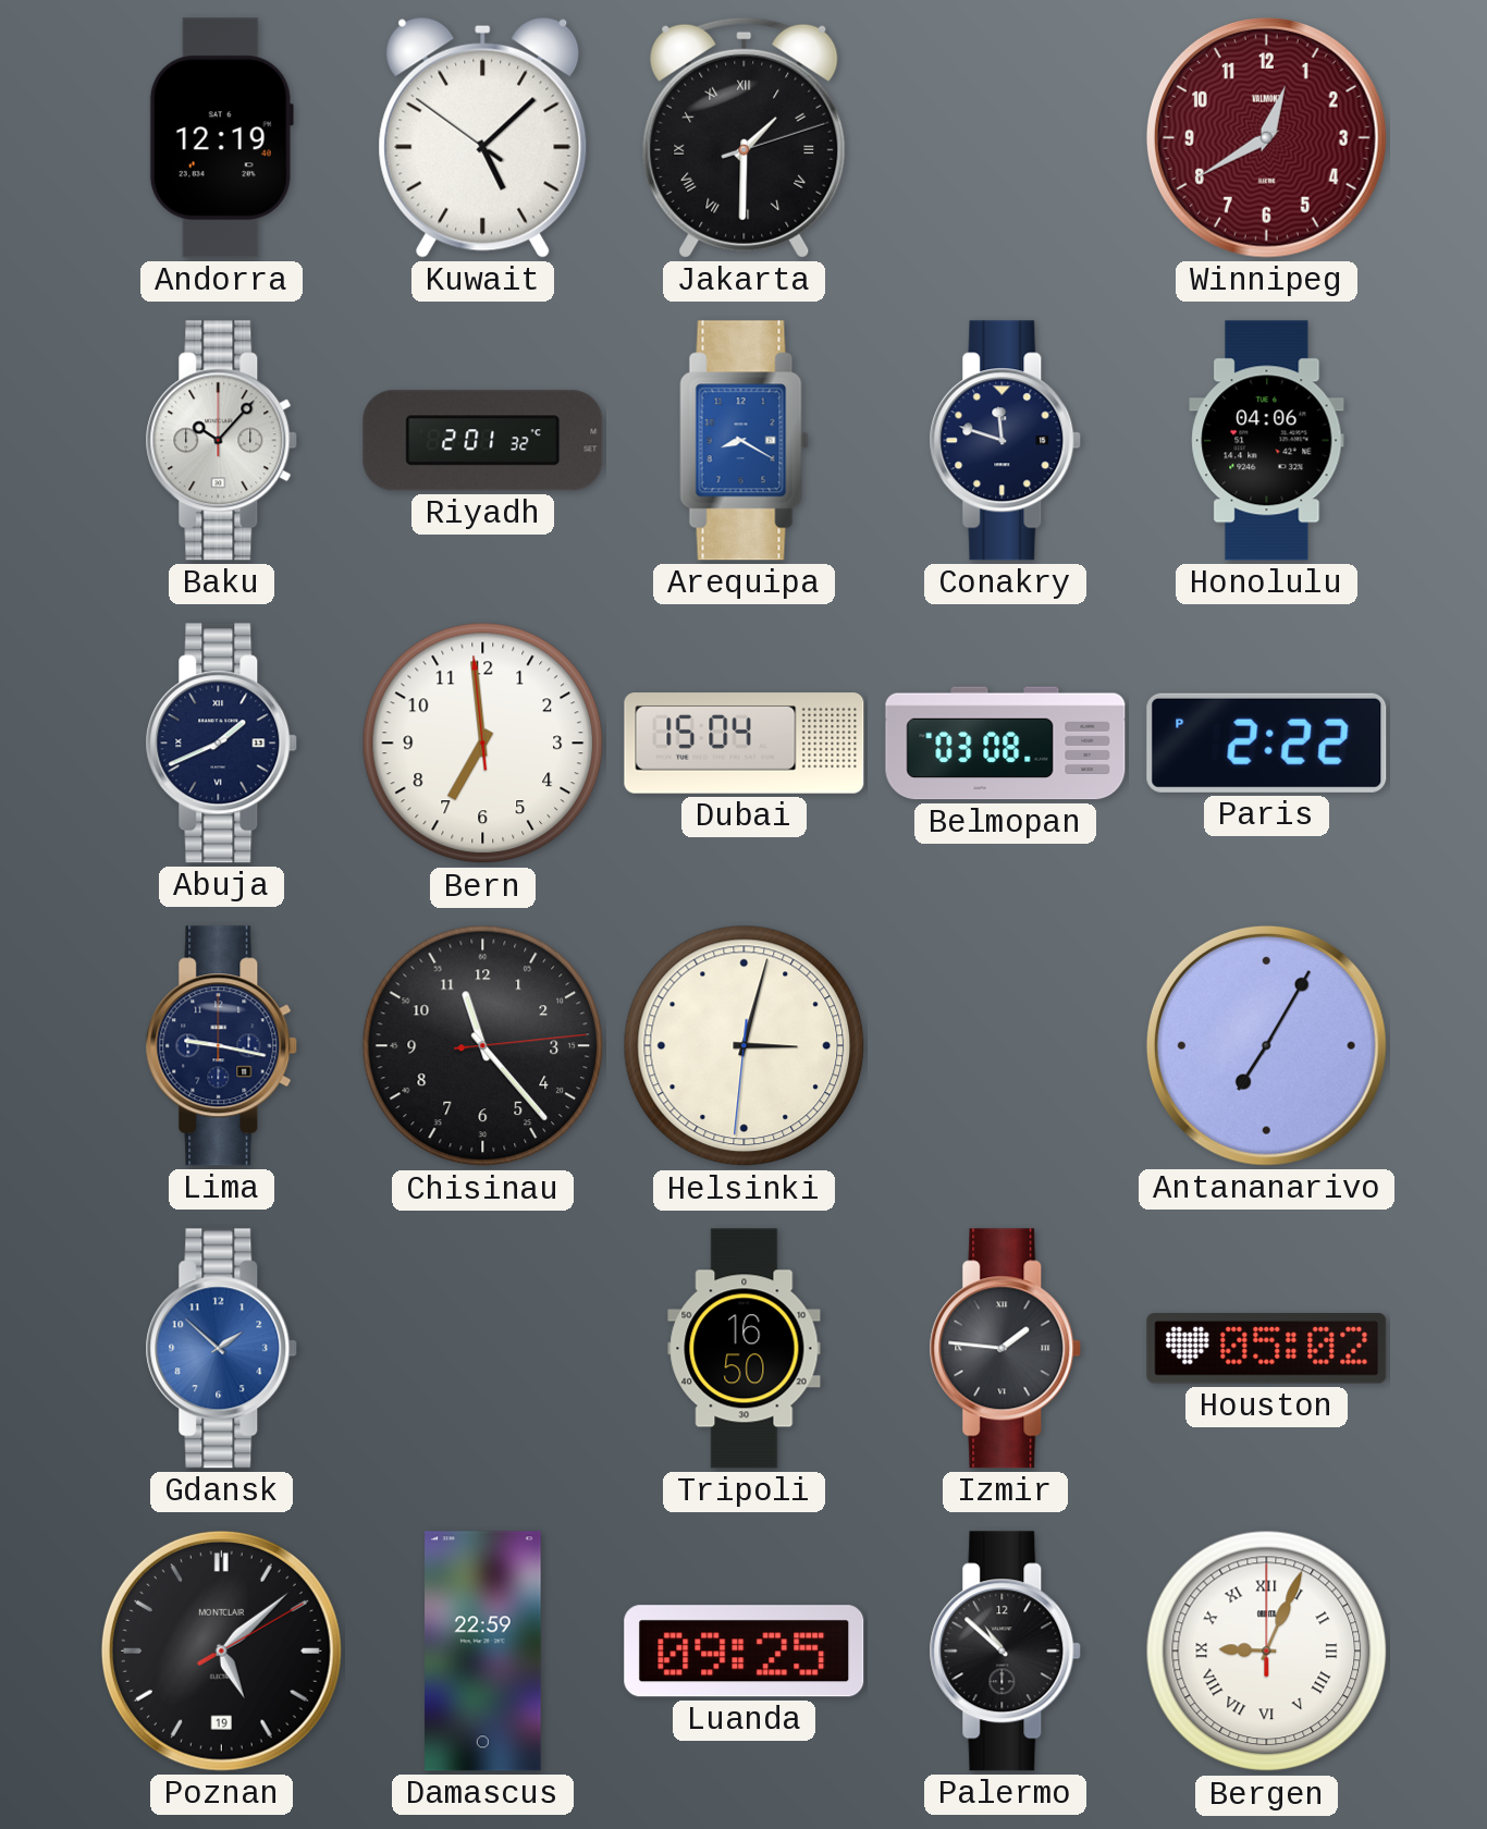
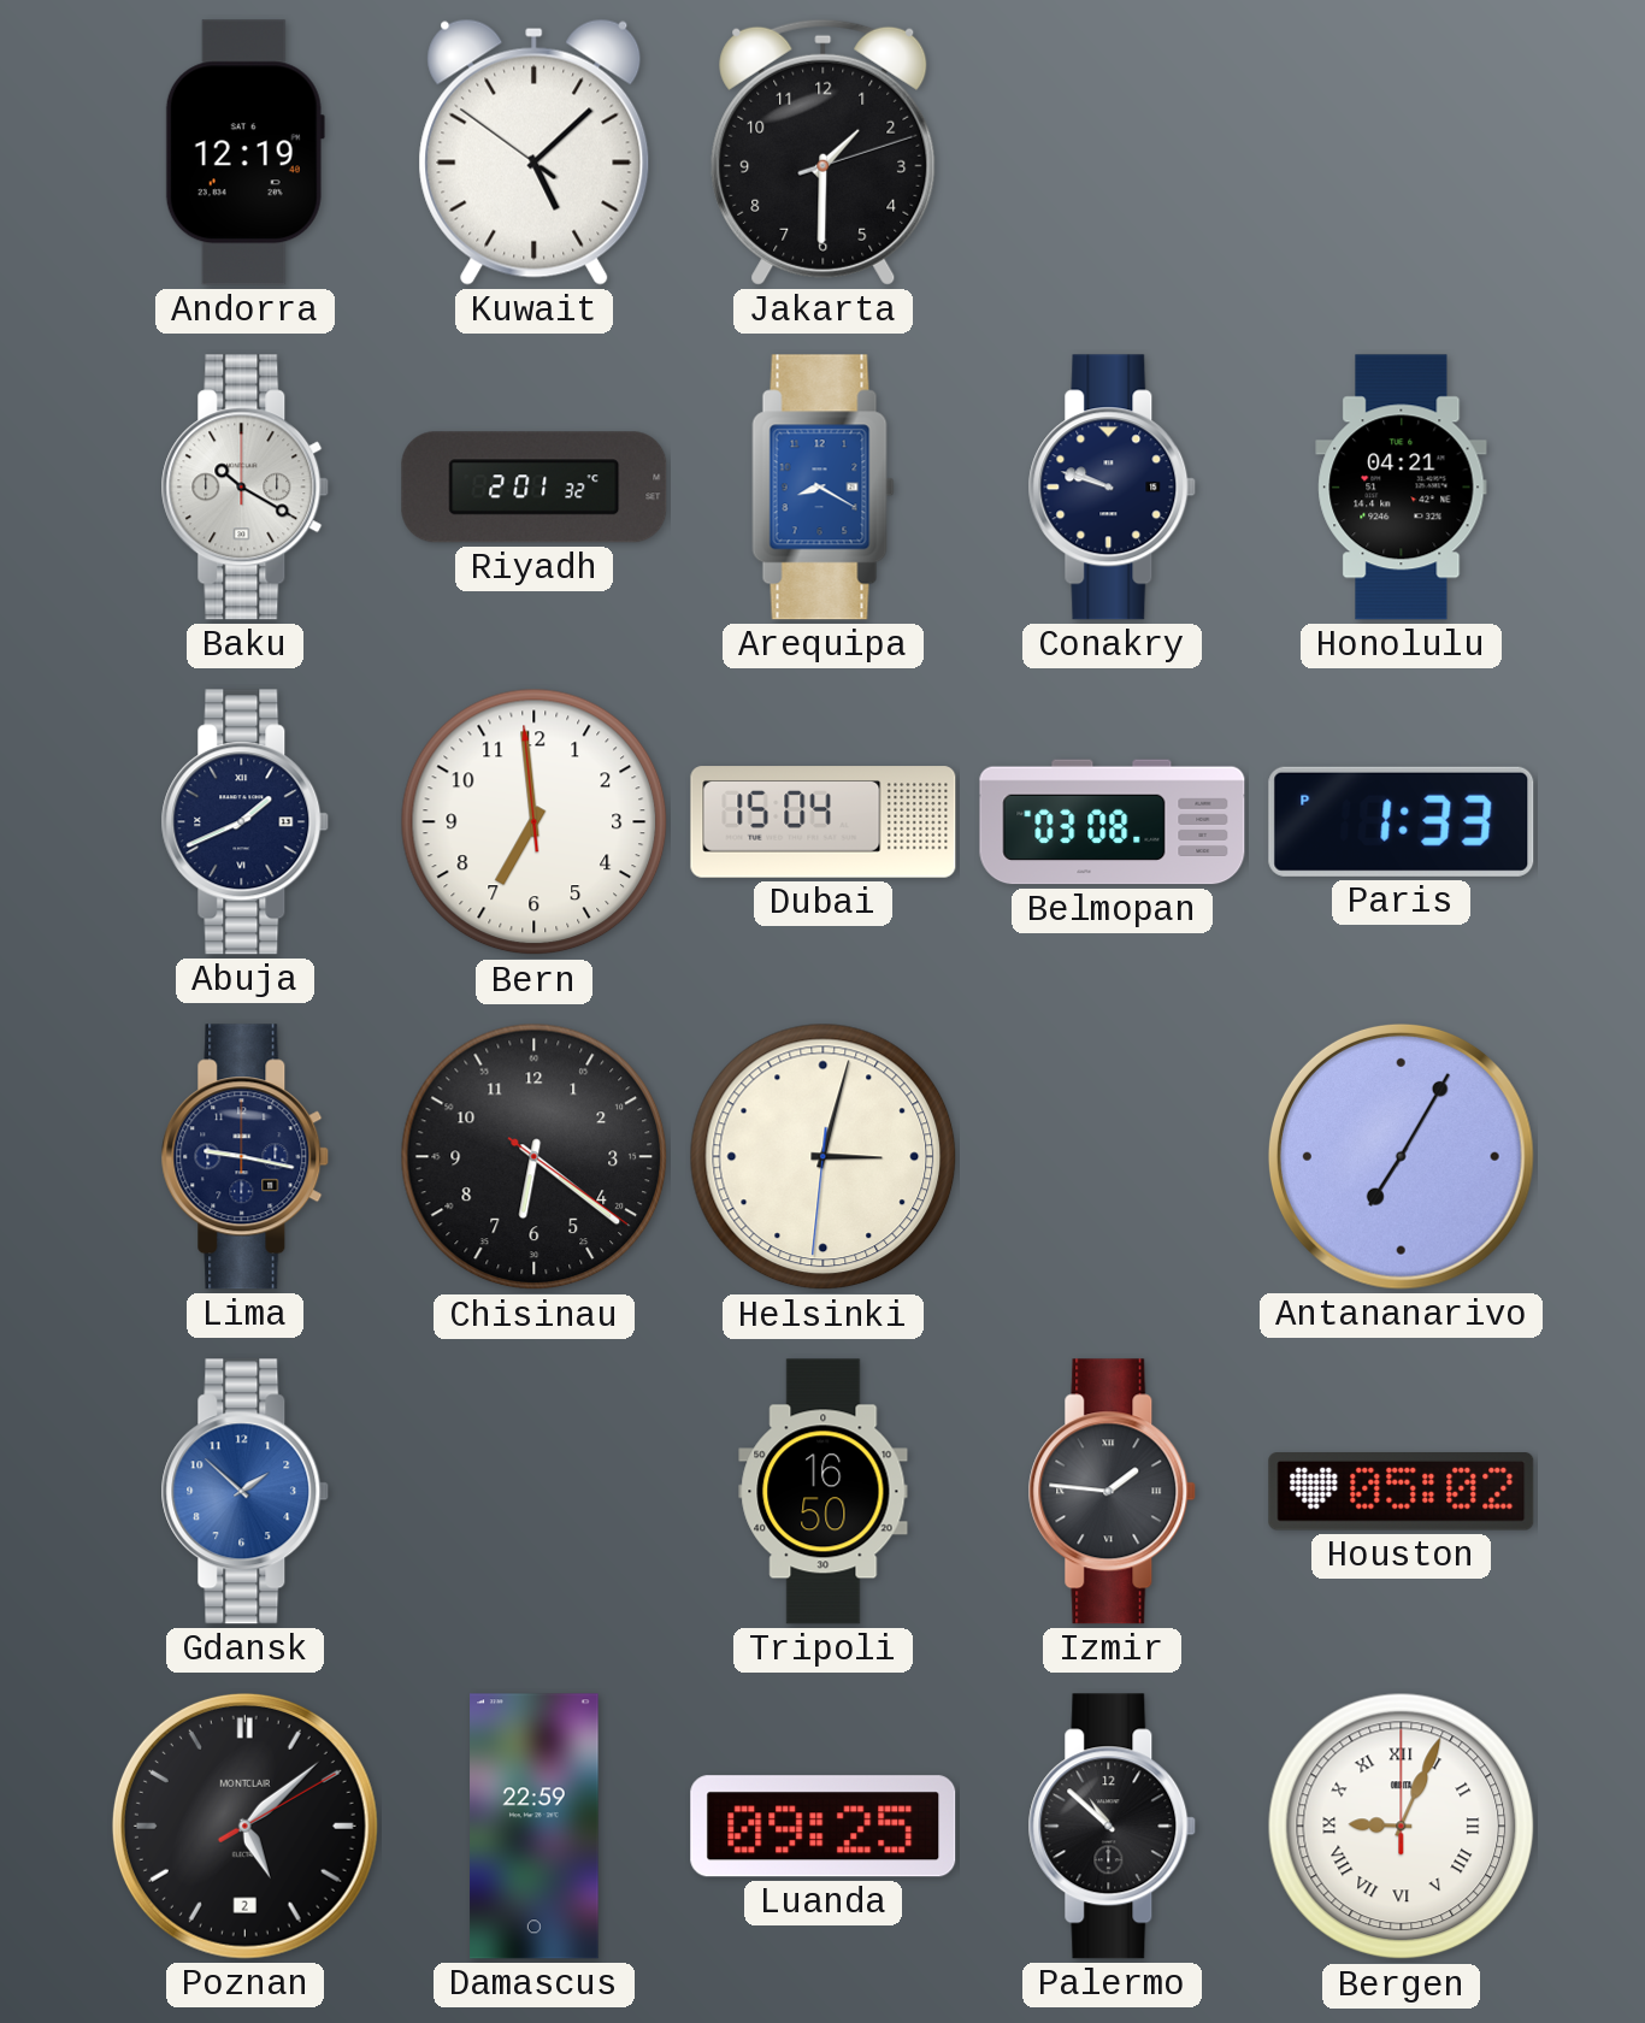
Jakarta numerals: Roman -> Arabic (824, 152)
Winnipeg: 12:40 -> none (1266, 137)
Baku: 10:07 -> 10:20 (246, 488)
Conakry: 11:48 -> 9:48 (1113, 488)
Honolulu: 04:06 -> 04:21 (1402, 488)
Paris: 2:22 -> 1:33 (1402, 821)
Chisinau: 11:23 -> 6:21 (535, 1157)
Poznan date: 19 -> 2 (244, 1826)
